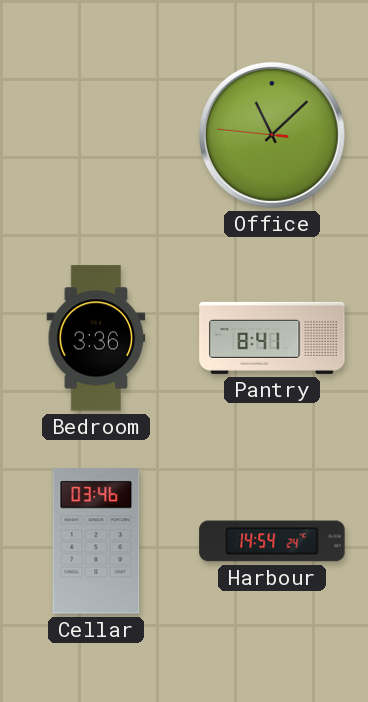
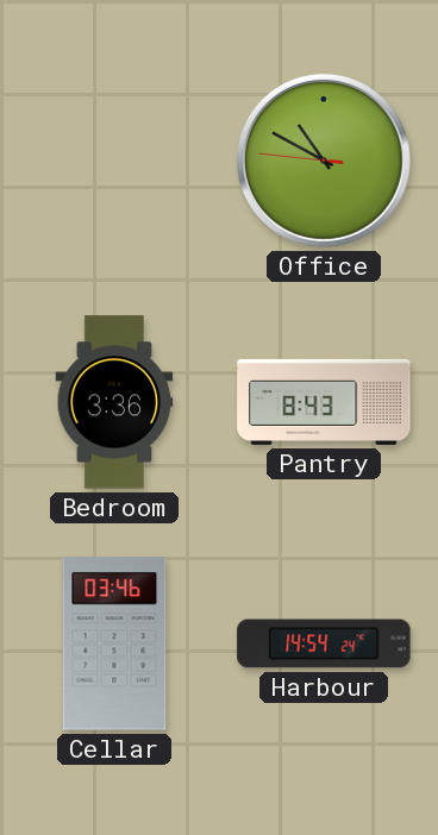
Office: 11:07 -> 10:49 (324, 161)
Pantry: 8:41 -> 8:43 (324, 402)
